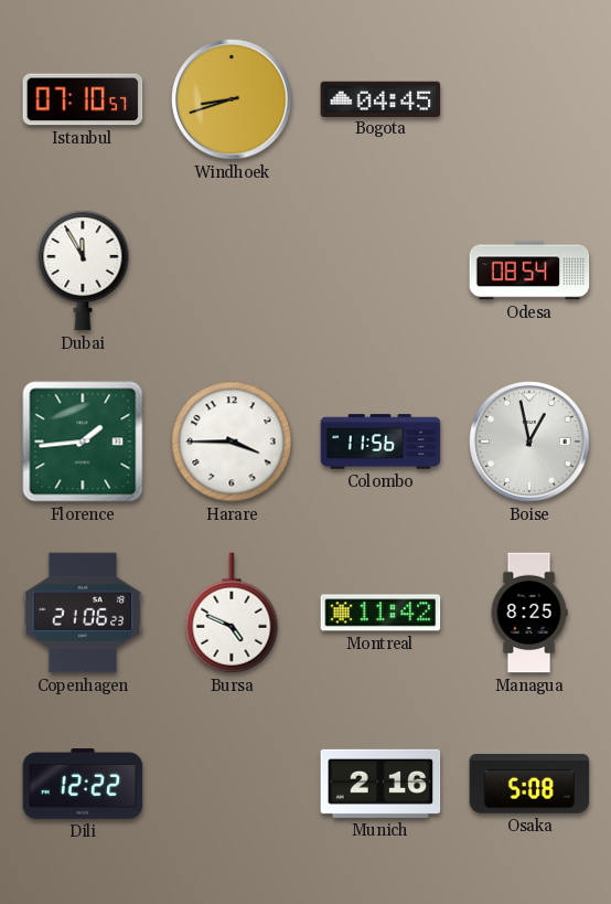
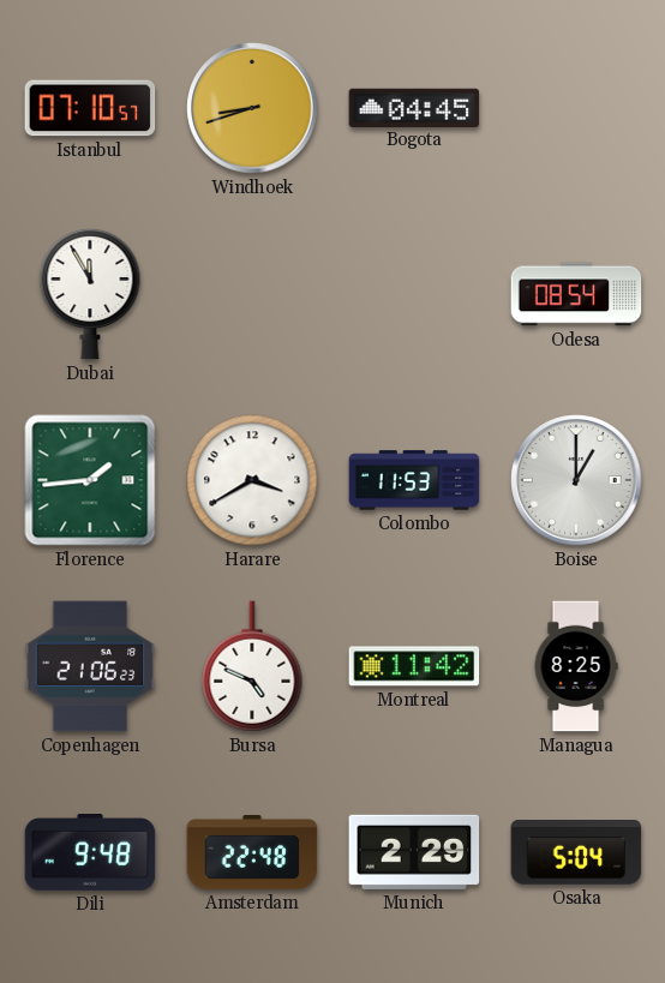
Harare: 3:45 -> 3:40 (252, 480)
Colombo: 11:56 -> 11:53 (414, 480)
Boise: 12:58 -> 1:00 (576, 480)
Dili: 12:22 -> 9:48 (90, 853)
Amsterdam: none -> 22:48 (252, 852)
Munich: 2:16 -> 2:29 (414, 852)
Osaka: 5:08 -> 5:04 (576, 852)
